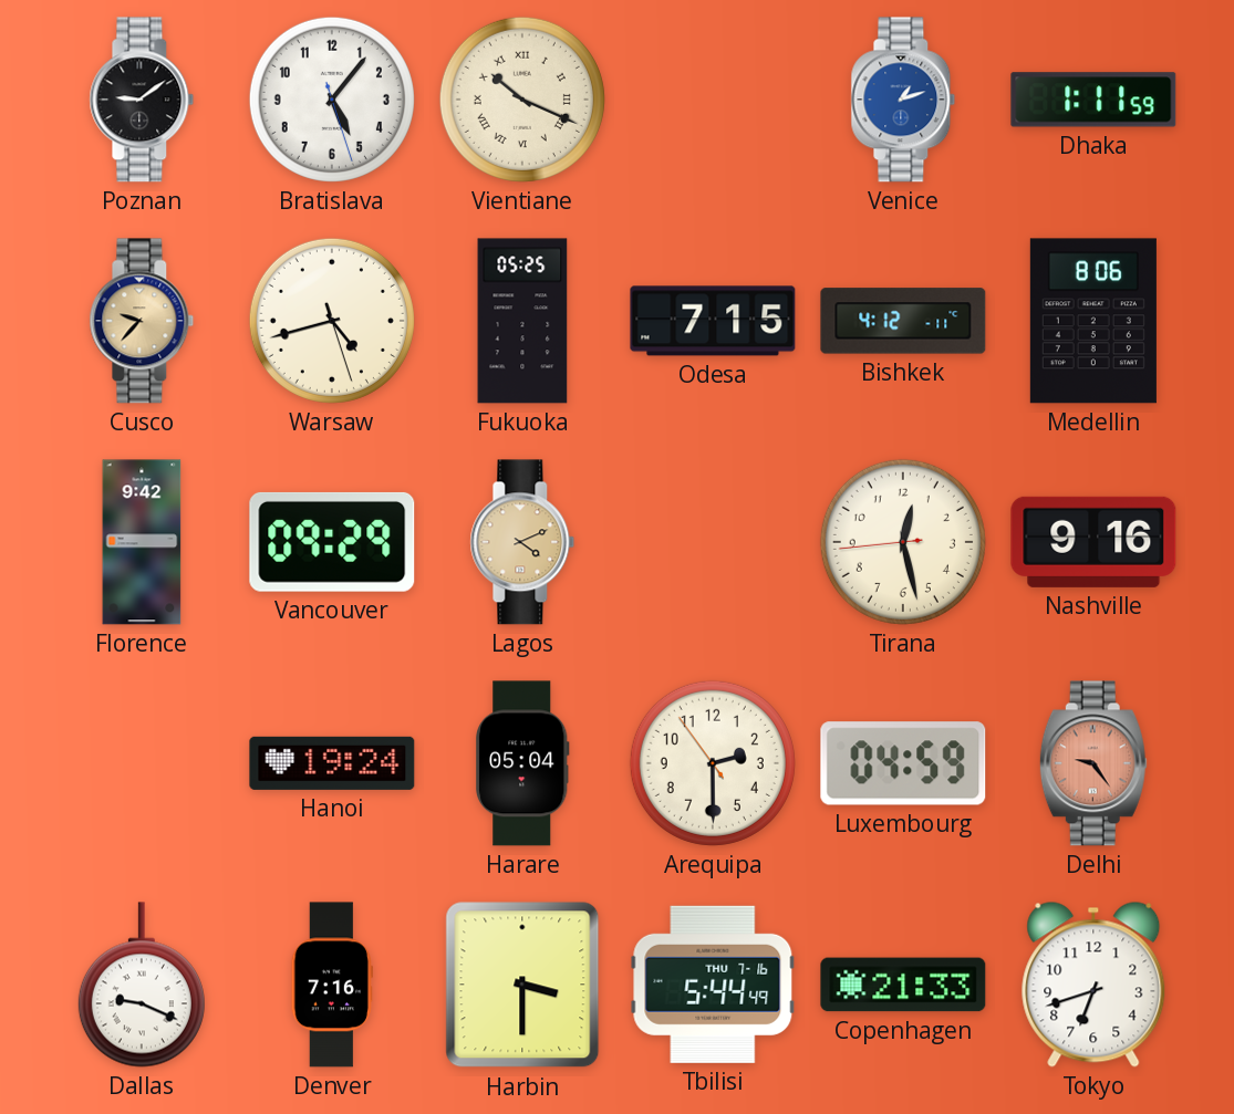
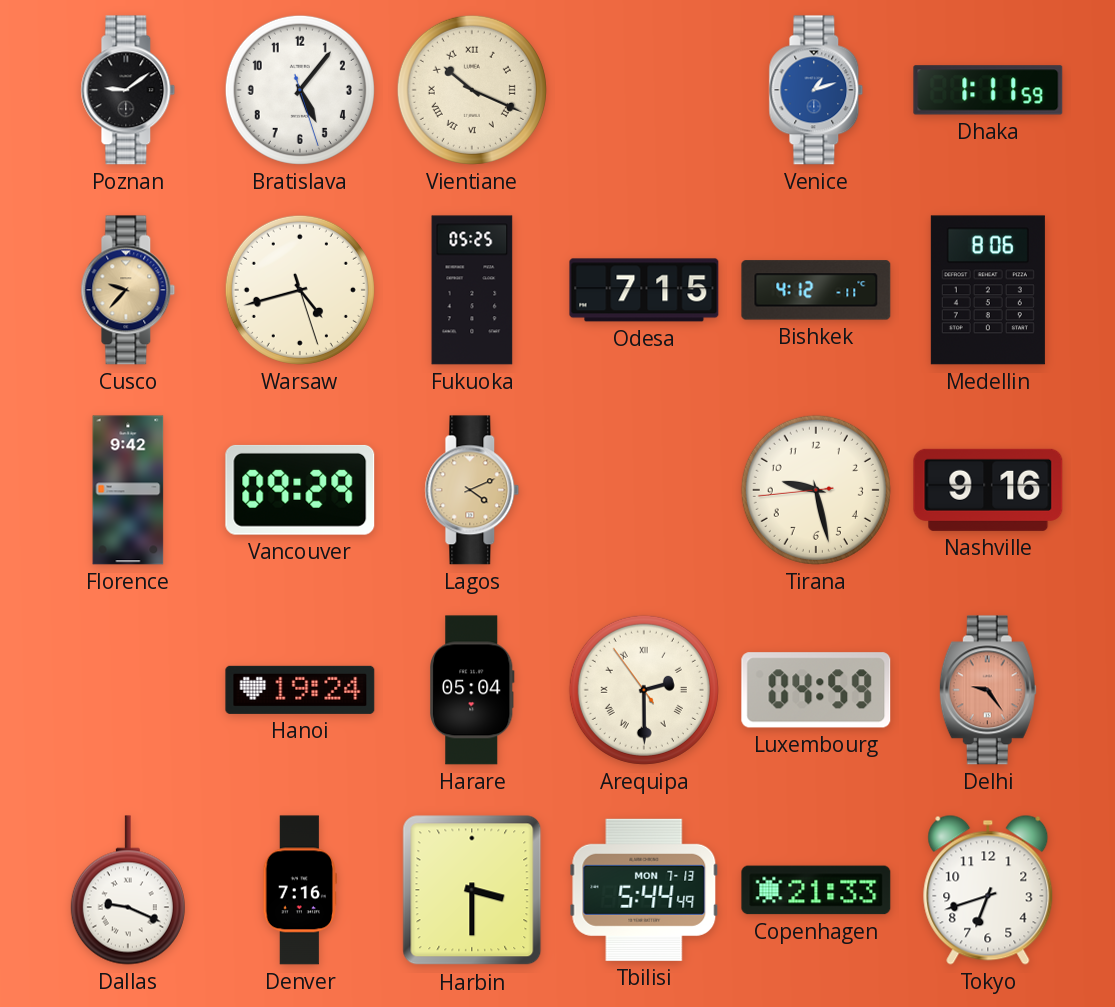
Tirana: 12:27 -> 9:27 (816, 490)
Arequipa numerals: Arabic -> Roman (644, 690)
Tbilisi date: THU 7-16 -> MON 7-13 (644, 890)
